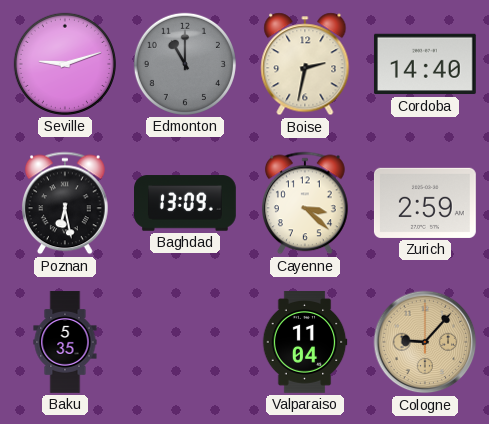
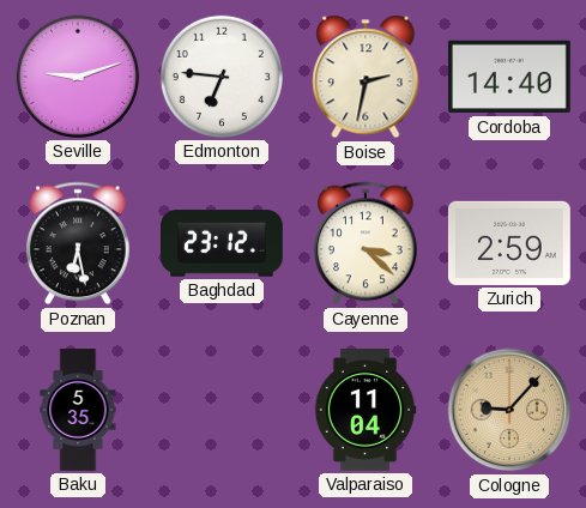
Edmonton: 11:00 -> 6:46 (222, 77)
Edmonton dial: grey -> white (222, 77)
Baghdad: 13:09 -> 23:12 (223, 243)
